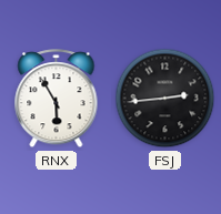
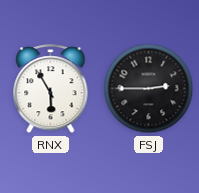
FSJ: 2:44 -> 2:45 (149, 89)
